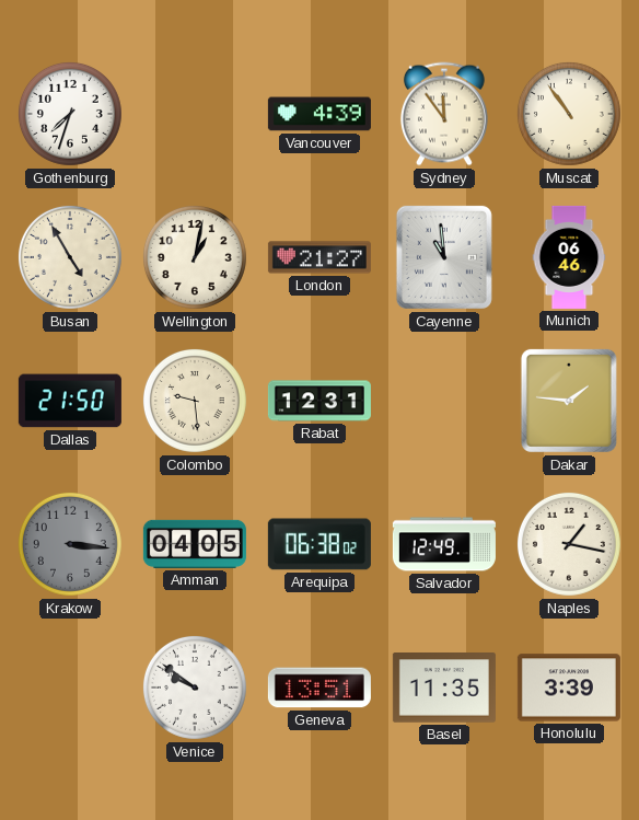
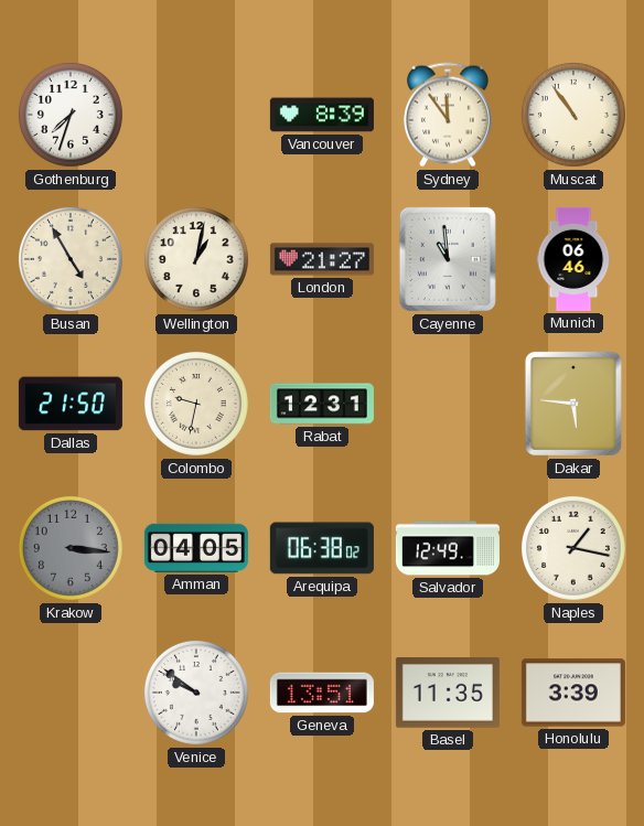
Vancouver: 4:39 -> 8:39 (322, 115)
Colombo: 9:29 -> 9:32 (196, 404)
Dakar: 1:46 -> 5:46 (573, 404)
